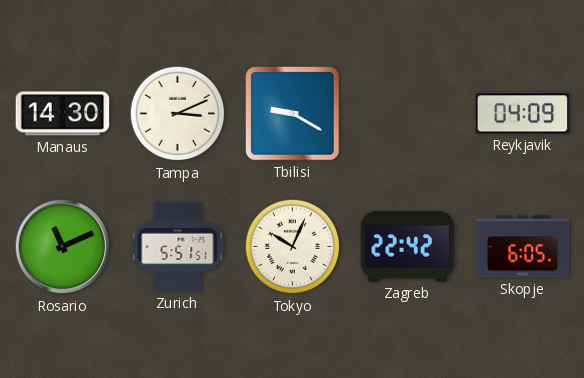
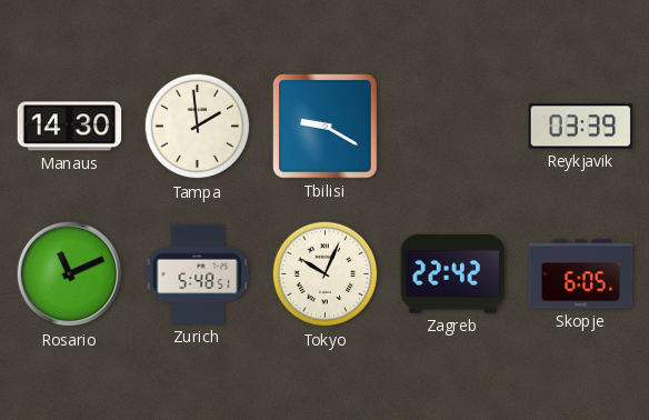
Tampa: 3:11 -> 1:59 (198, 127)
Reykjavik: 04:09 -> 03:39 (581, 127)
Zurich: 5:51 -> 5:48 (198, 274)
